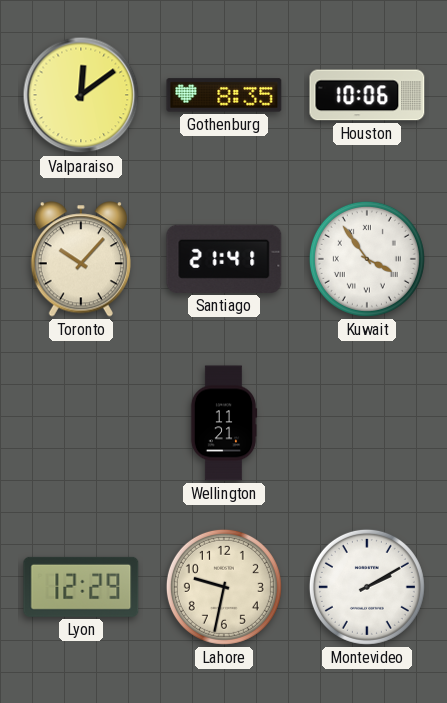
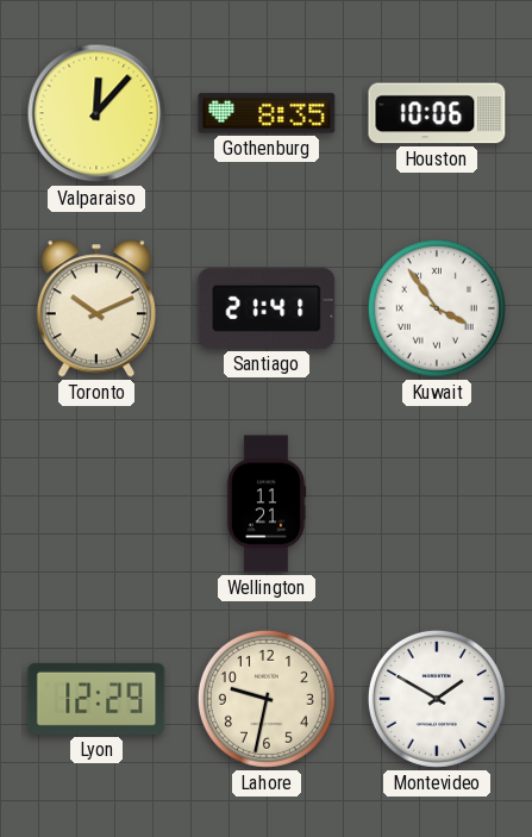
Valparaiso: 12:09 -> 12:07 (96, 113)
Toronto: 10:07 -> 10:11 (96, 308)
Montevideo: 2:10 -> 1:50 (437, 699)
